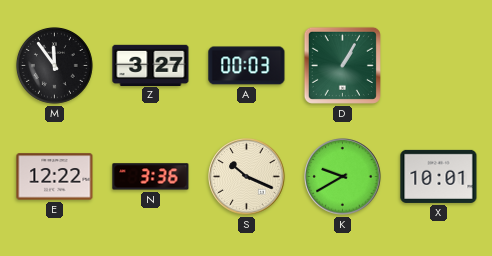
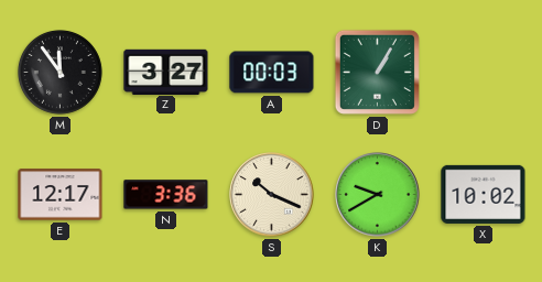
E: 12:22 -> 12:17 (61, 195)
X: 10:01 -> 10:02 (484, 194)
